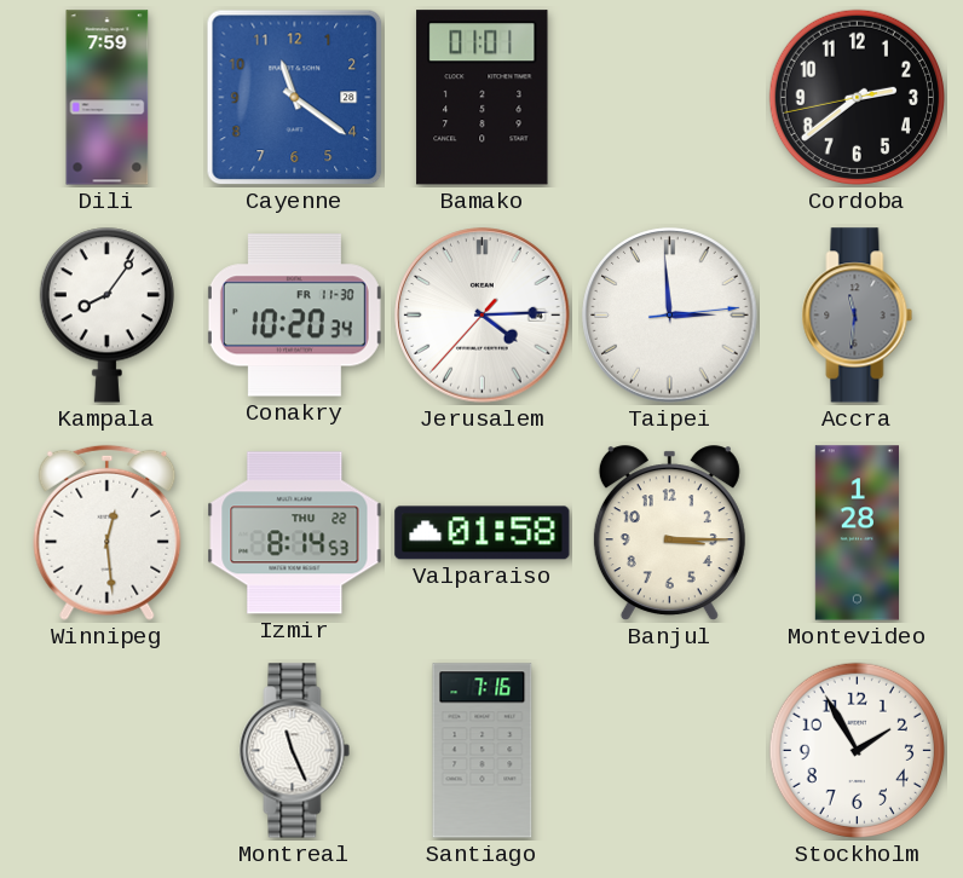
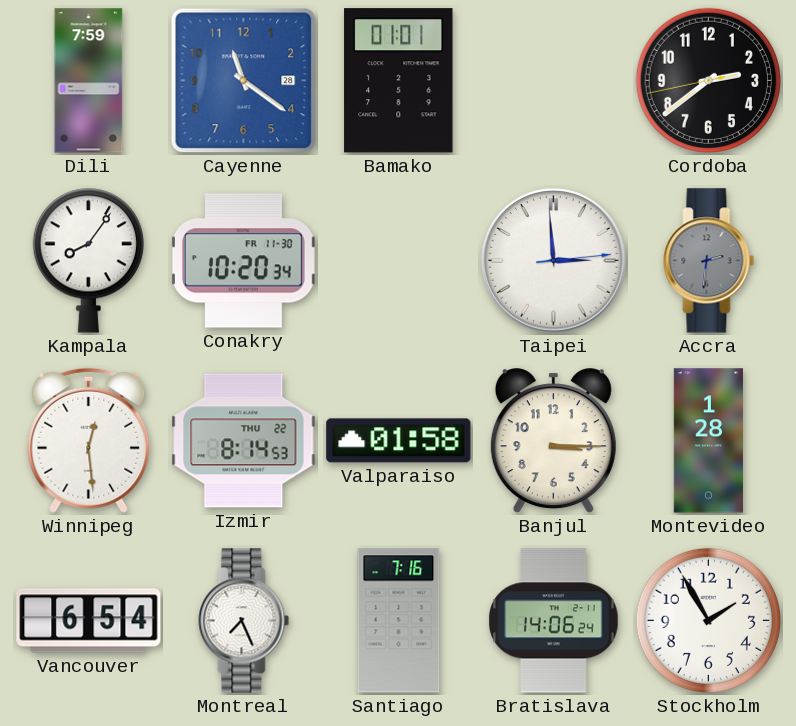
Jerusalem: 4:14 -> none (483, 316)
Accra: 11:31 -> 2:31 (709, 261)
Vancouver: none -> 6:54 (89, 621)
Montreal: 11:26 -> 7:26 (244, 621)
Bratislava: none -> 14:06 (554, 621)
